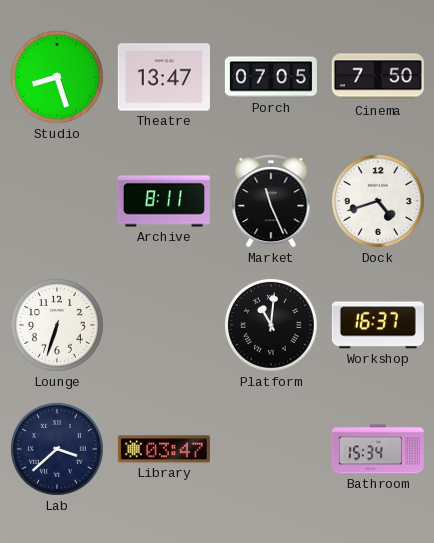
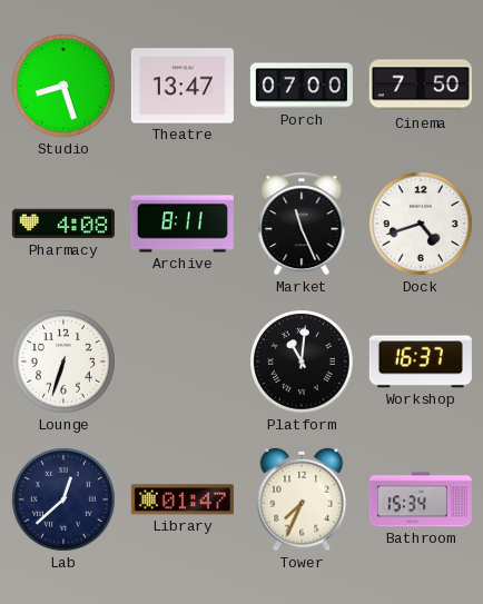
Porch: 07:05 -> 07:00 (302, 86)
Pharmacy: none -> 4:08 (63, 224)
Lab: 3:38 -> 12:38 (65, 501)
Library: 03:47 -> 01:47 (183, 499)
Tower: none -> 7:34 (302, 499)
